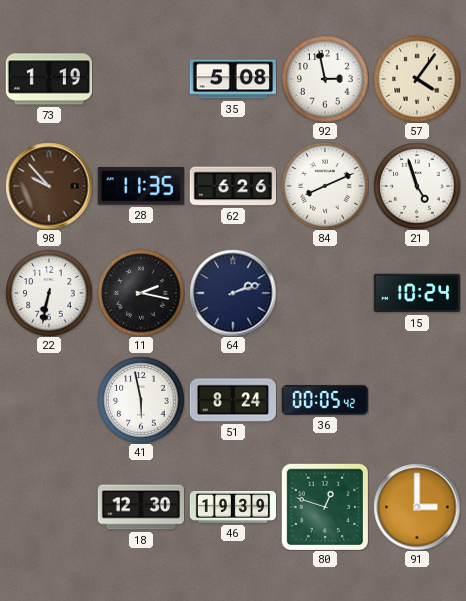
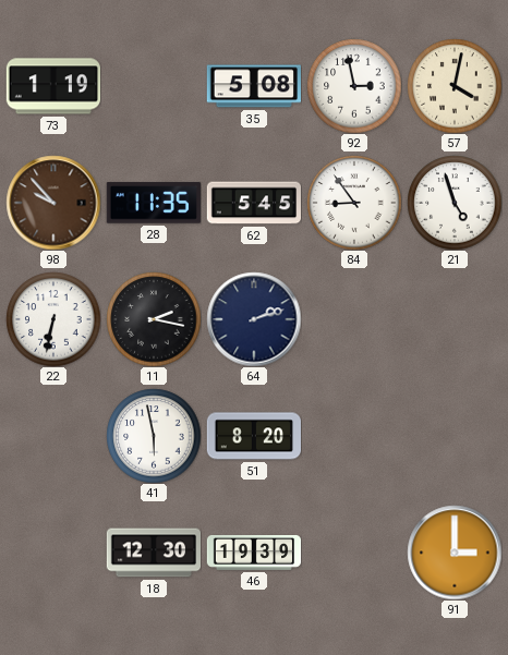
57: 4:06 -> 4:02 (455, 86)
62: 6:26 -> 5:45 (253, 203)
84: 8:11 -> 8:54 (354, 203)
15: 10:24 -> none (416, 293)
51: 8:24 -> 8:20 (253, 436)
36: 00:05 -> none (324, 400)
80: 12:48 -> none (324, 506)
